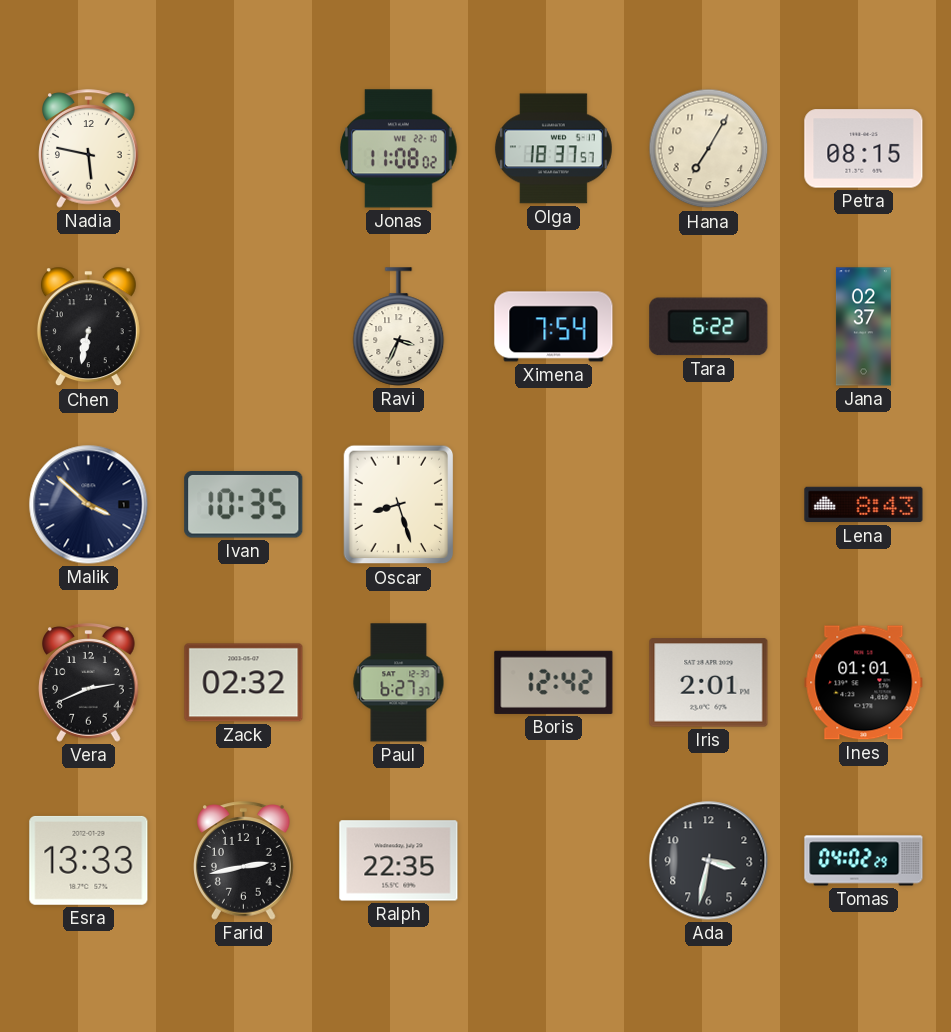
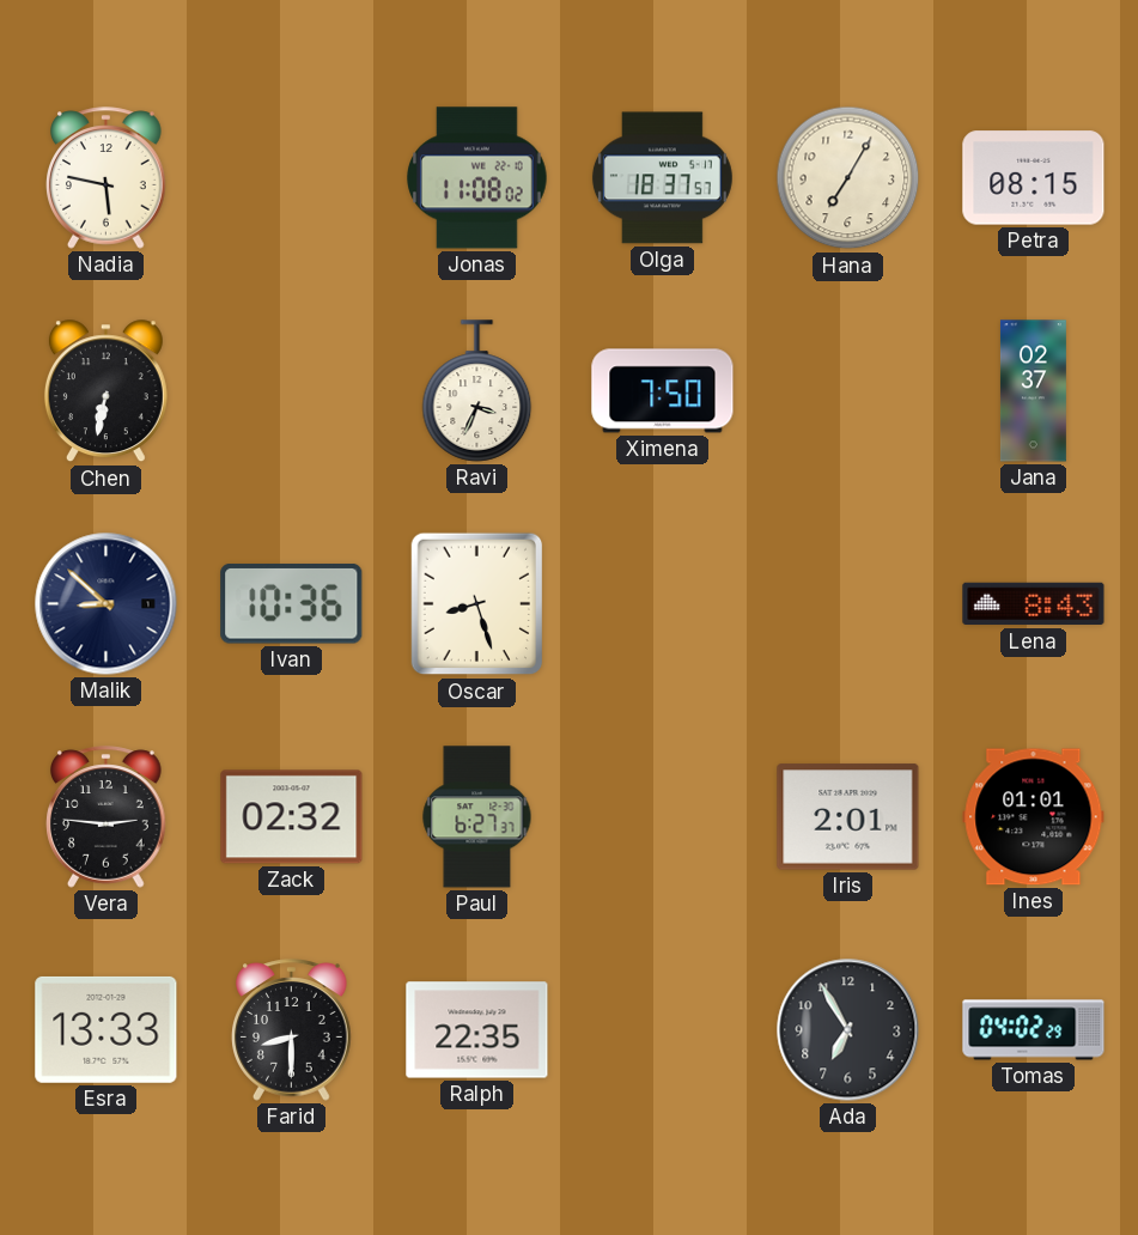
Ximena: 7:54 -> 7:50 (663, 391)
Tara: 6:22 -> none (709, 327)
Malik: 3:52 -> 8:52 (107, 604)
Ivan: 10:35 -> 10:36 (292, 604)
Vera: 2:41 -> 2:46 (107, 817)
Boris: 12:42 -> none (554, 682)
Farid: 2:43 -> 8:30 (292, 1030)
Ada: 3:32 -> 6:55 (848, 1030)
